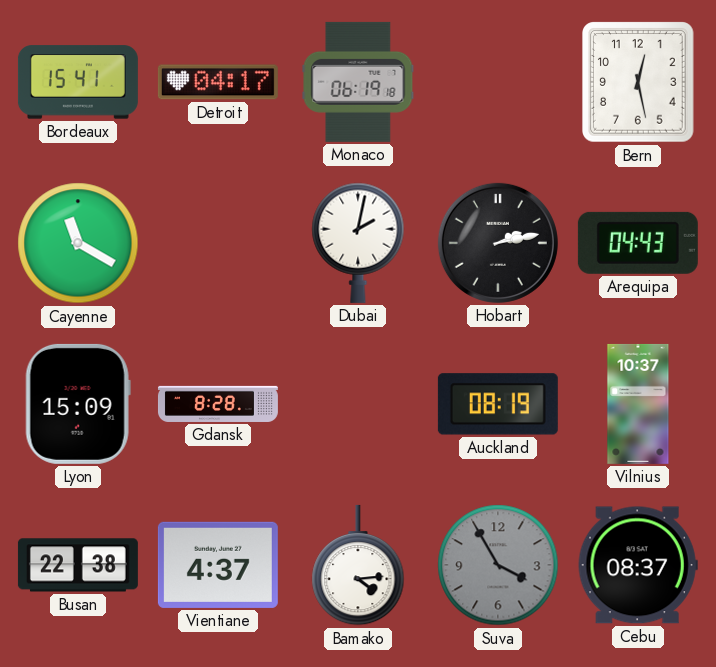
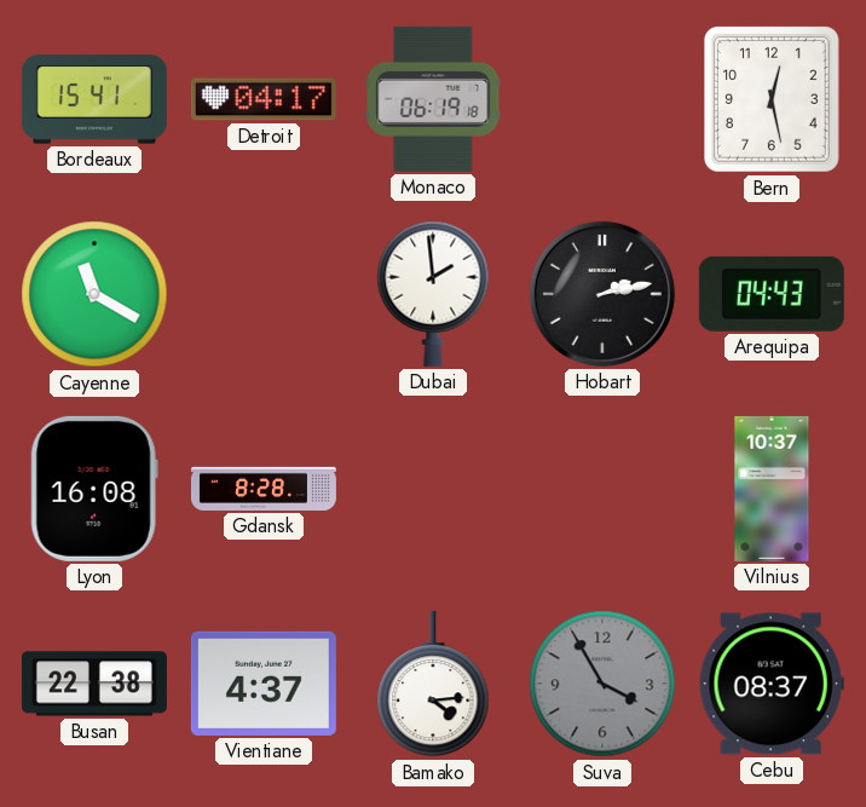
Dubai: 2:02 -> 1:59 (433, 294)
Lyon: 15:09 -> 16:08 (94, 489)
Auckland: 08:19 -> none (498, 404)
